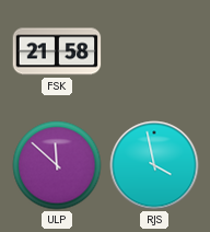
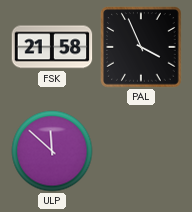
PAL: none -> 3:56 (141, 47)
RJS: 3:58 -> none (154, 165)
